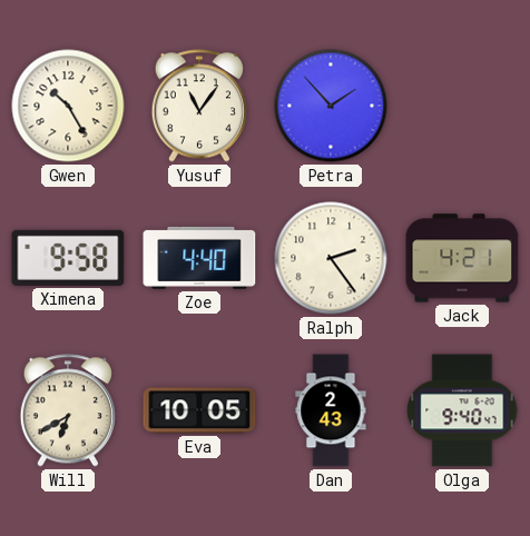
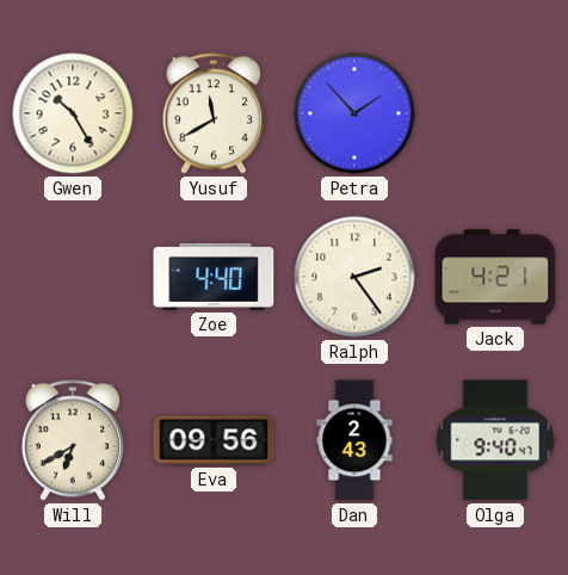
Yusuf: 11:06 -> 11:40 (214, 113)
Ximena: 9:58 -> none (68, 258)
Eva: 10:05 -> 09:56 (214, 440)
